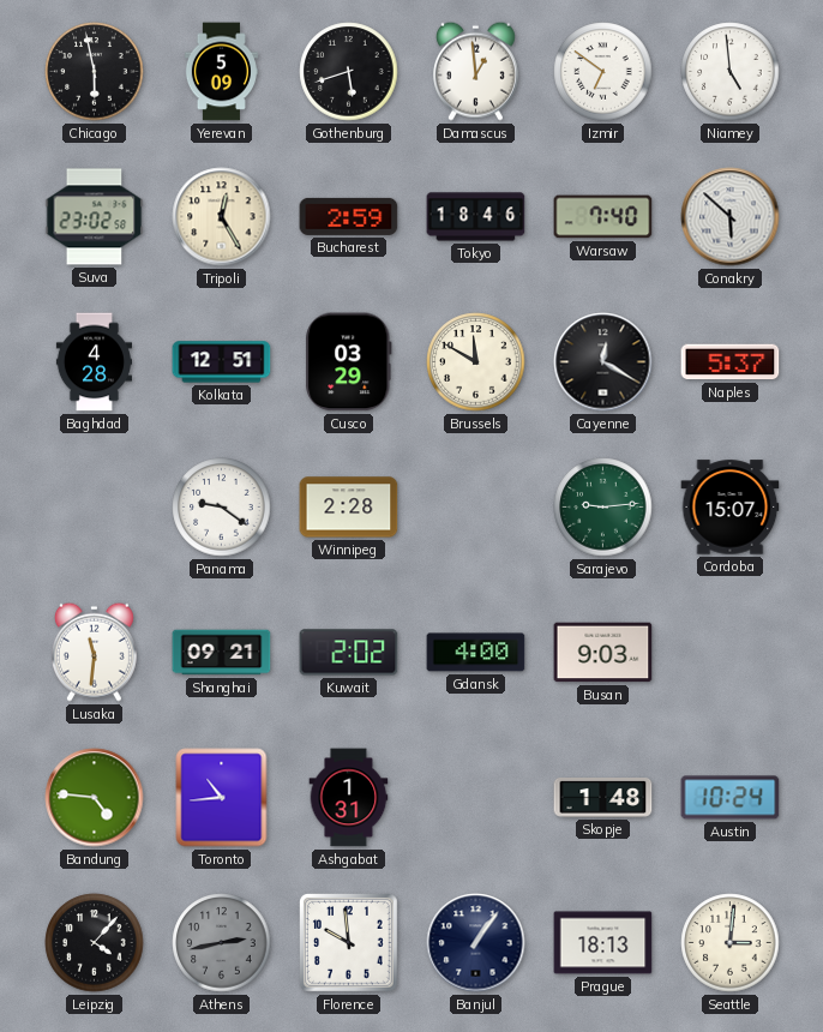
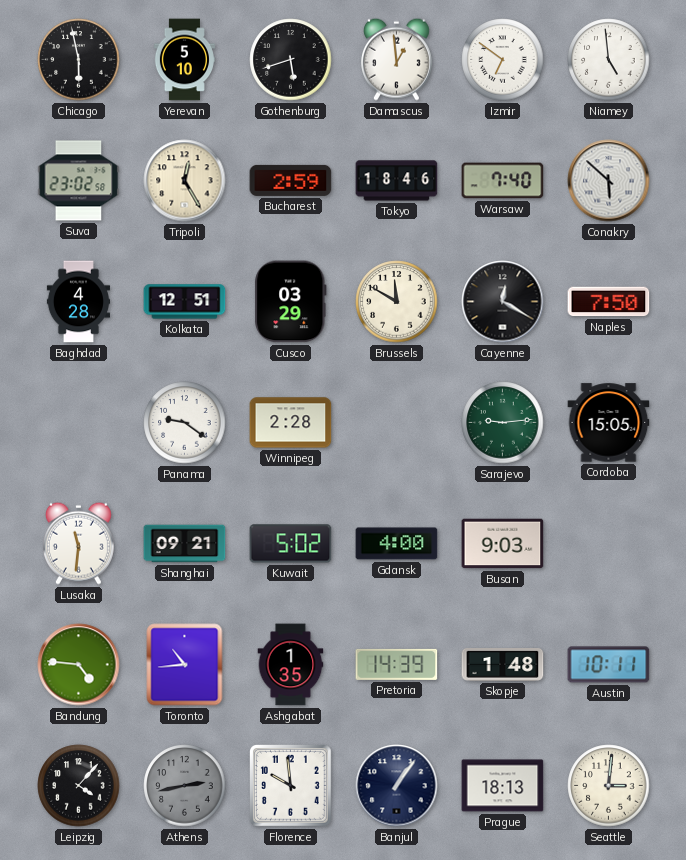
Yerevan: 5:09 -> 5:10 (184, 60)
Naples: 5:37 -> 7:50 (609, 302)
Cordoba: 15:07 -> 15:05 (609, 423)
Kuwait: 2:02 -> 5:02 (291, 544)
Ashgabat: 1:31 -> 1:35 (291, 665)
Pretoria: none -> 14:39 (397, 664)
Austin: 10:24 -> 10:11 (609, 665)
